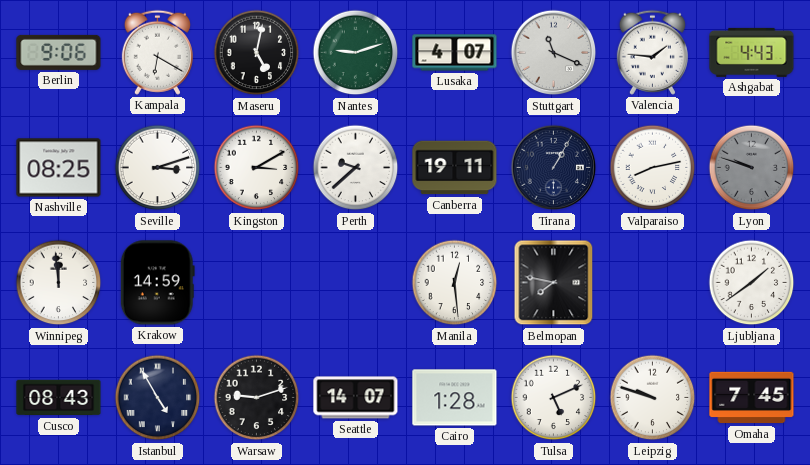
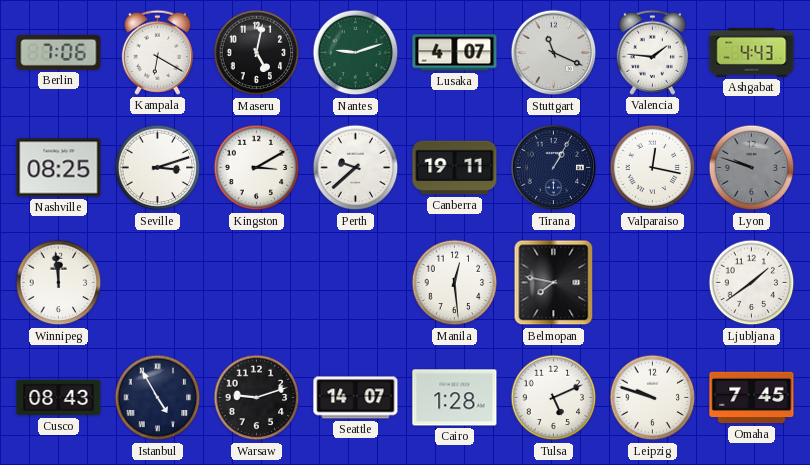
Berlin: 9:06 -> 7:06 (59, 52)
Valparaiso: 8:13 -> 12:17 (653, 168)
Krakow: 14:59 -> none (157, 283)
